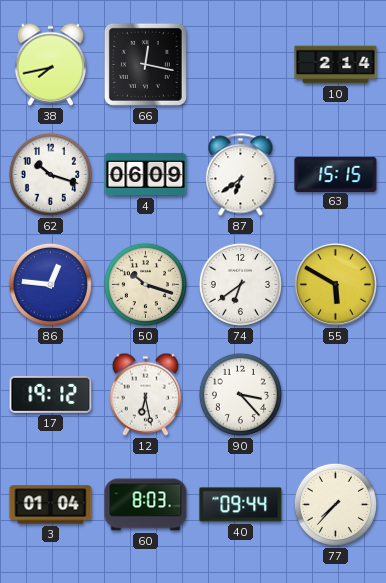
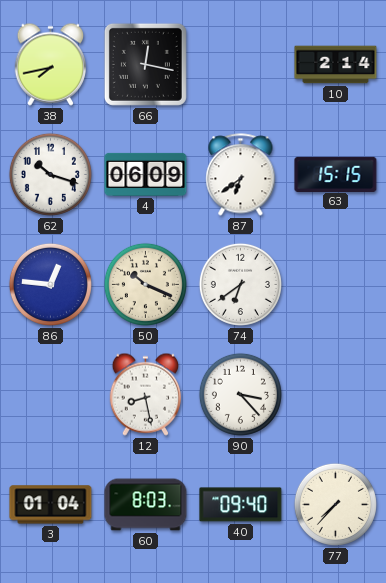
50: 10:18 -> 10:19 (145, 284)
55: 5:50 -> none (335, 284)
17: 19:12 -> none (51, 394)
12: 6:28 -> 8:28 (145, 394)
40: 09:44 -> 09:40 (241, 505)
